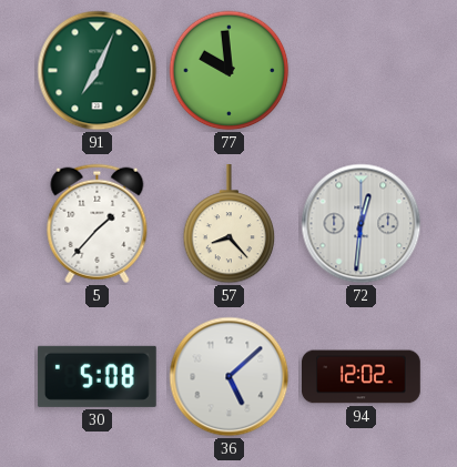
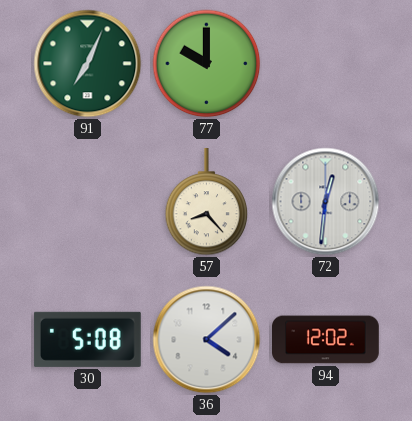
77: 9:59 -> 10:00 (207, 64)
5: 1:37 -> none (98, 224)
36: 5:08 -> 4:08 (207, 340)
